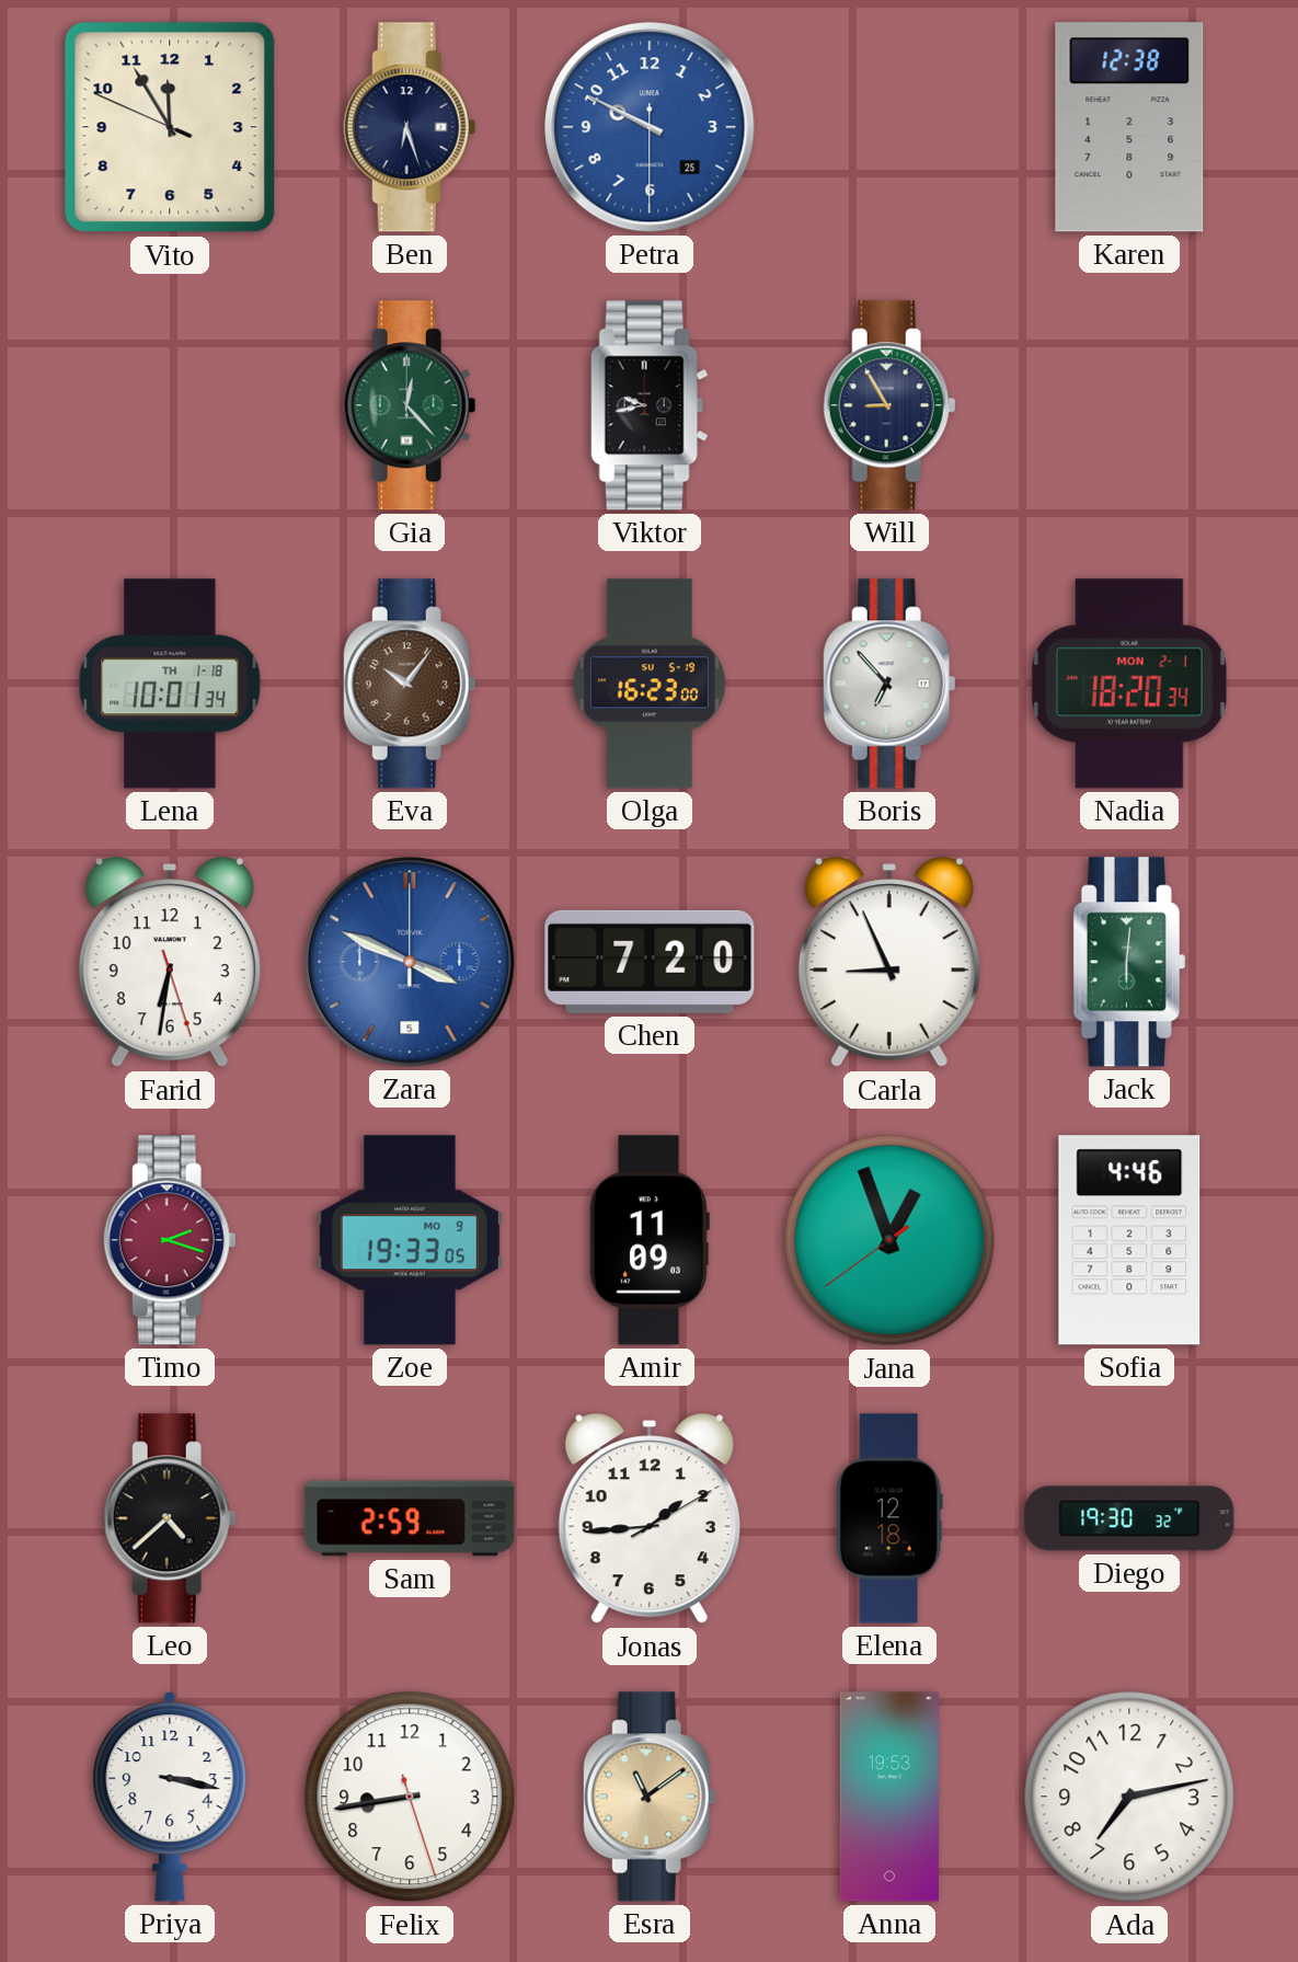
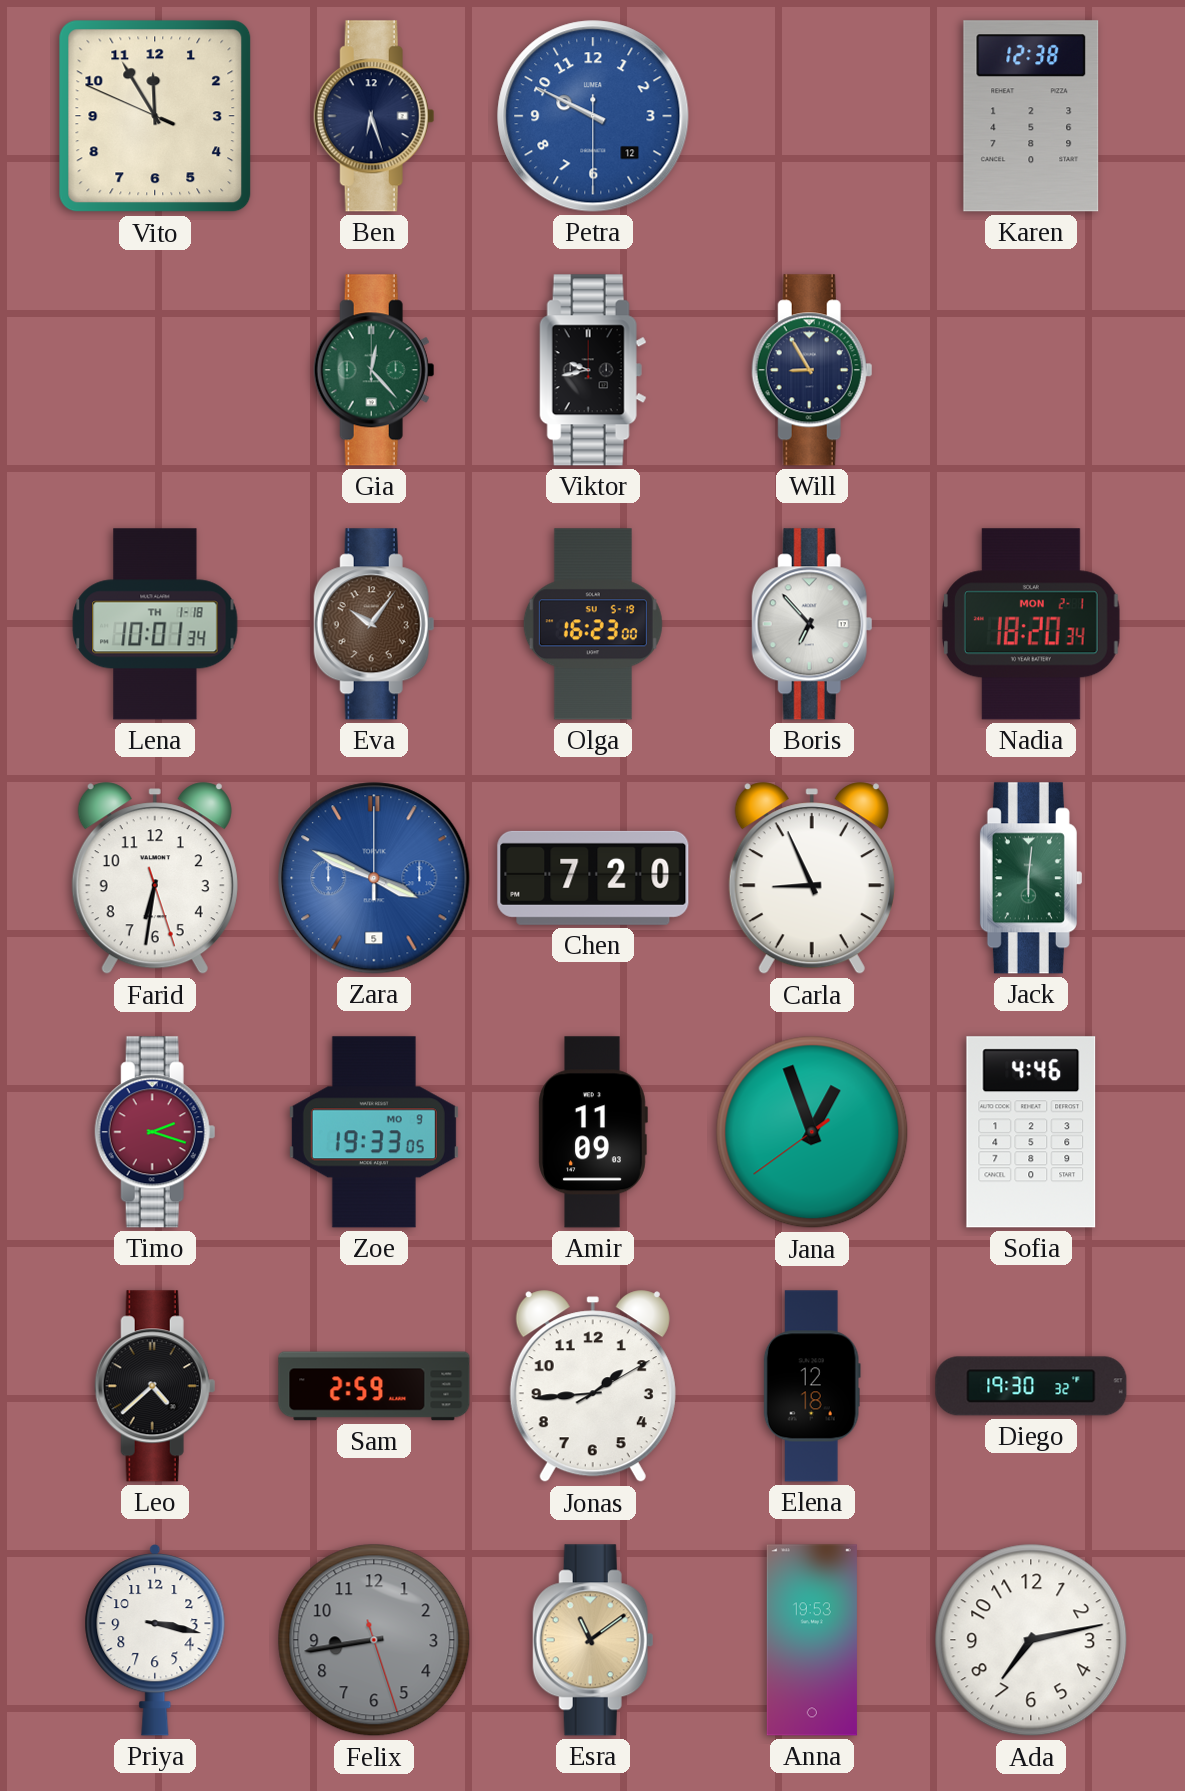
Petra date: 25 -> 12 (593, 116)
Felix dial: white -> grey (374, 1640)
